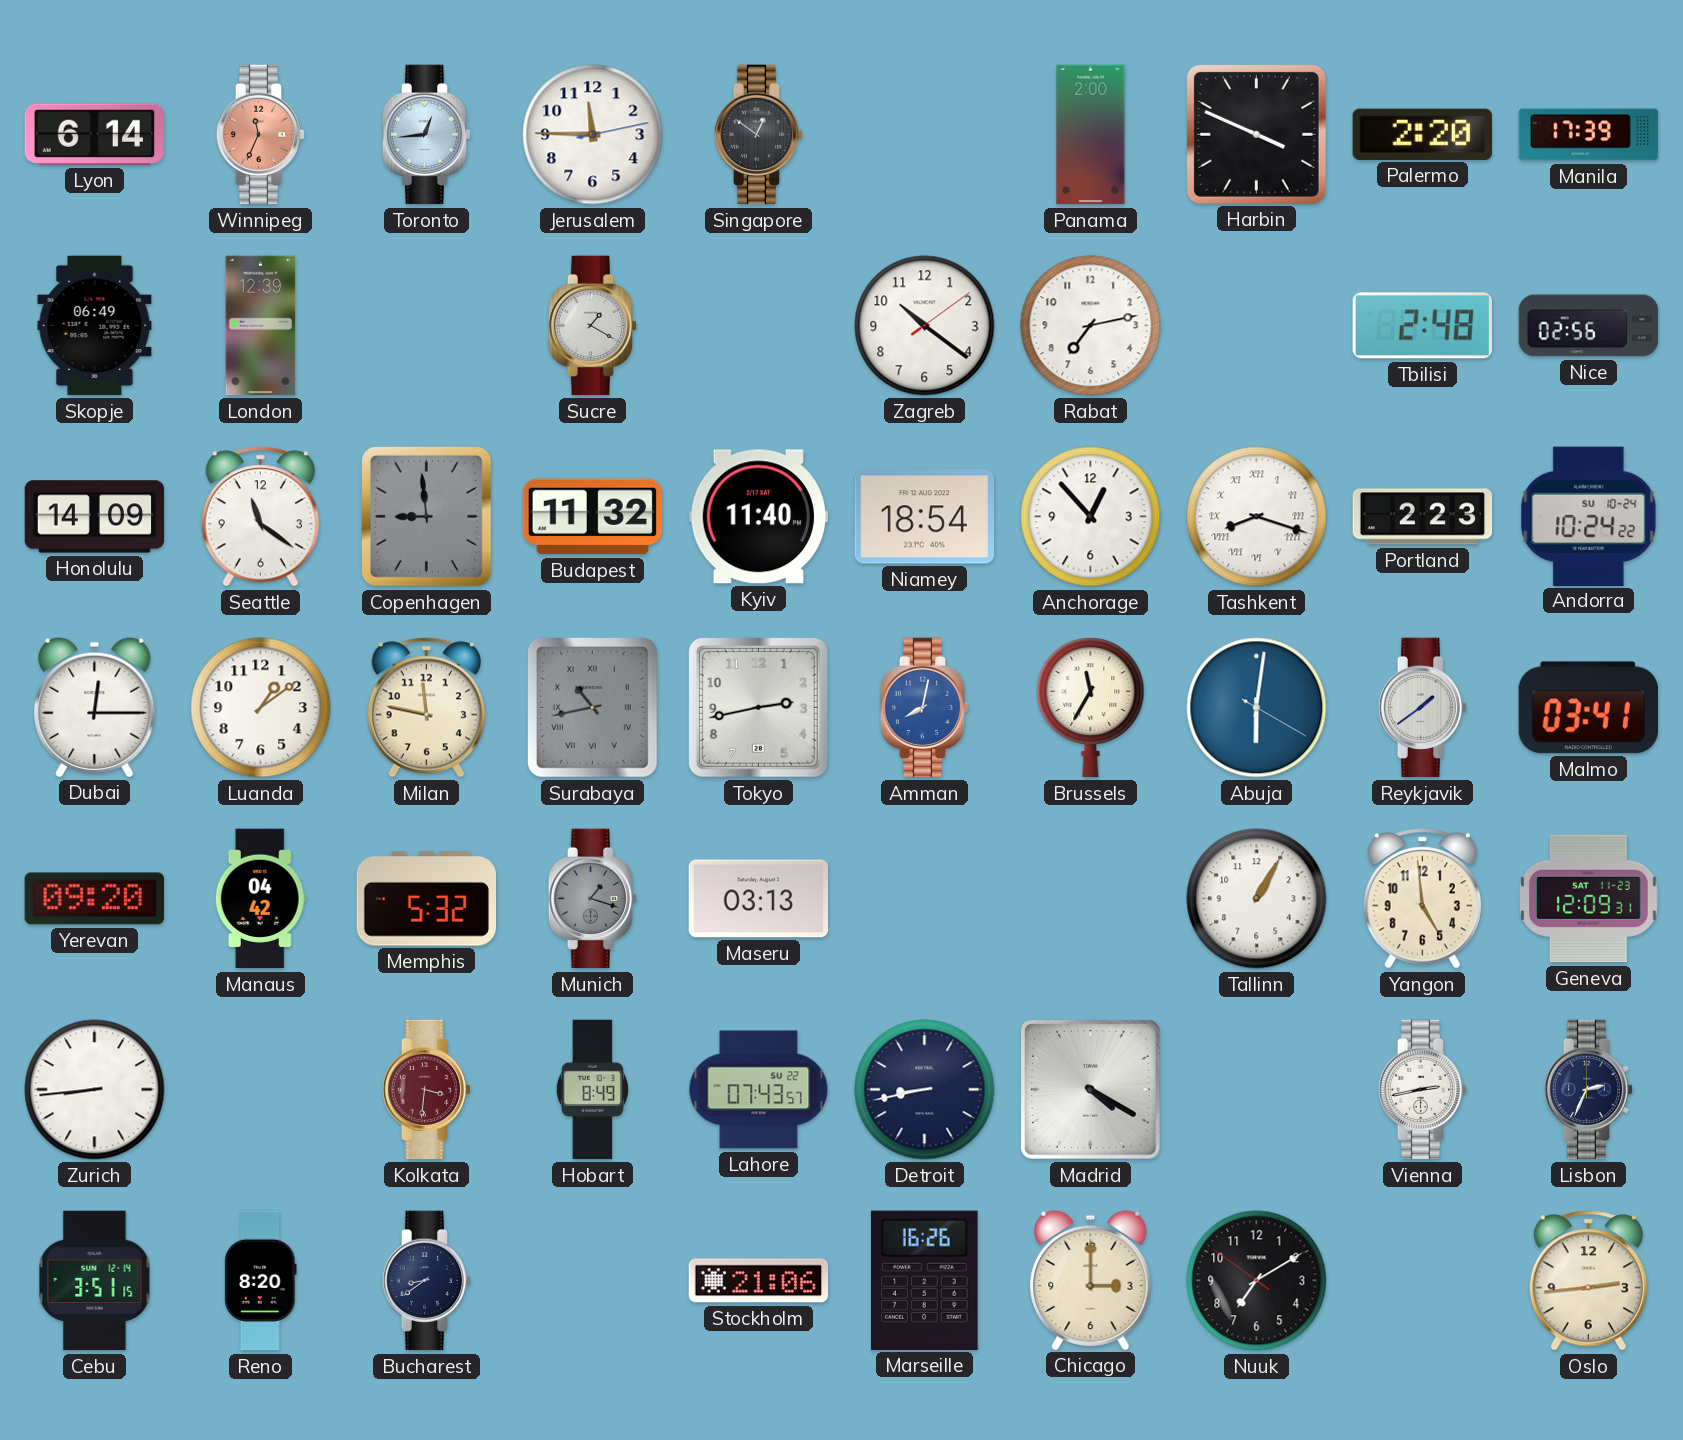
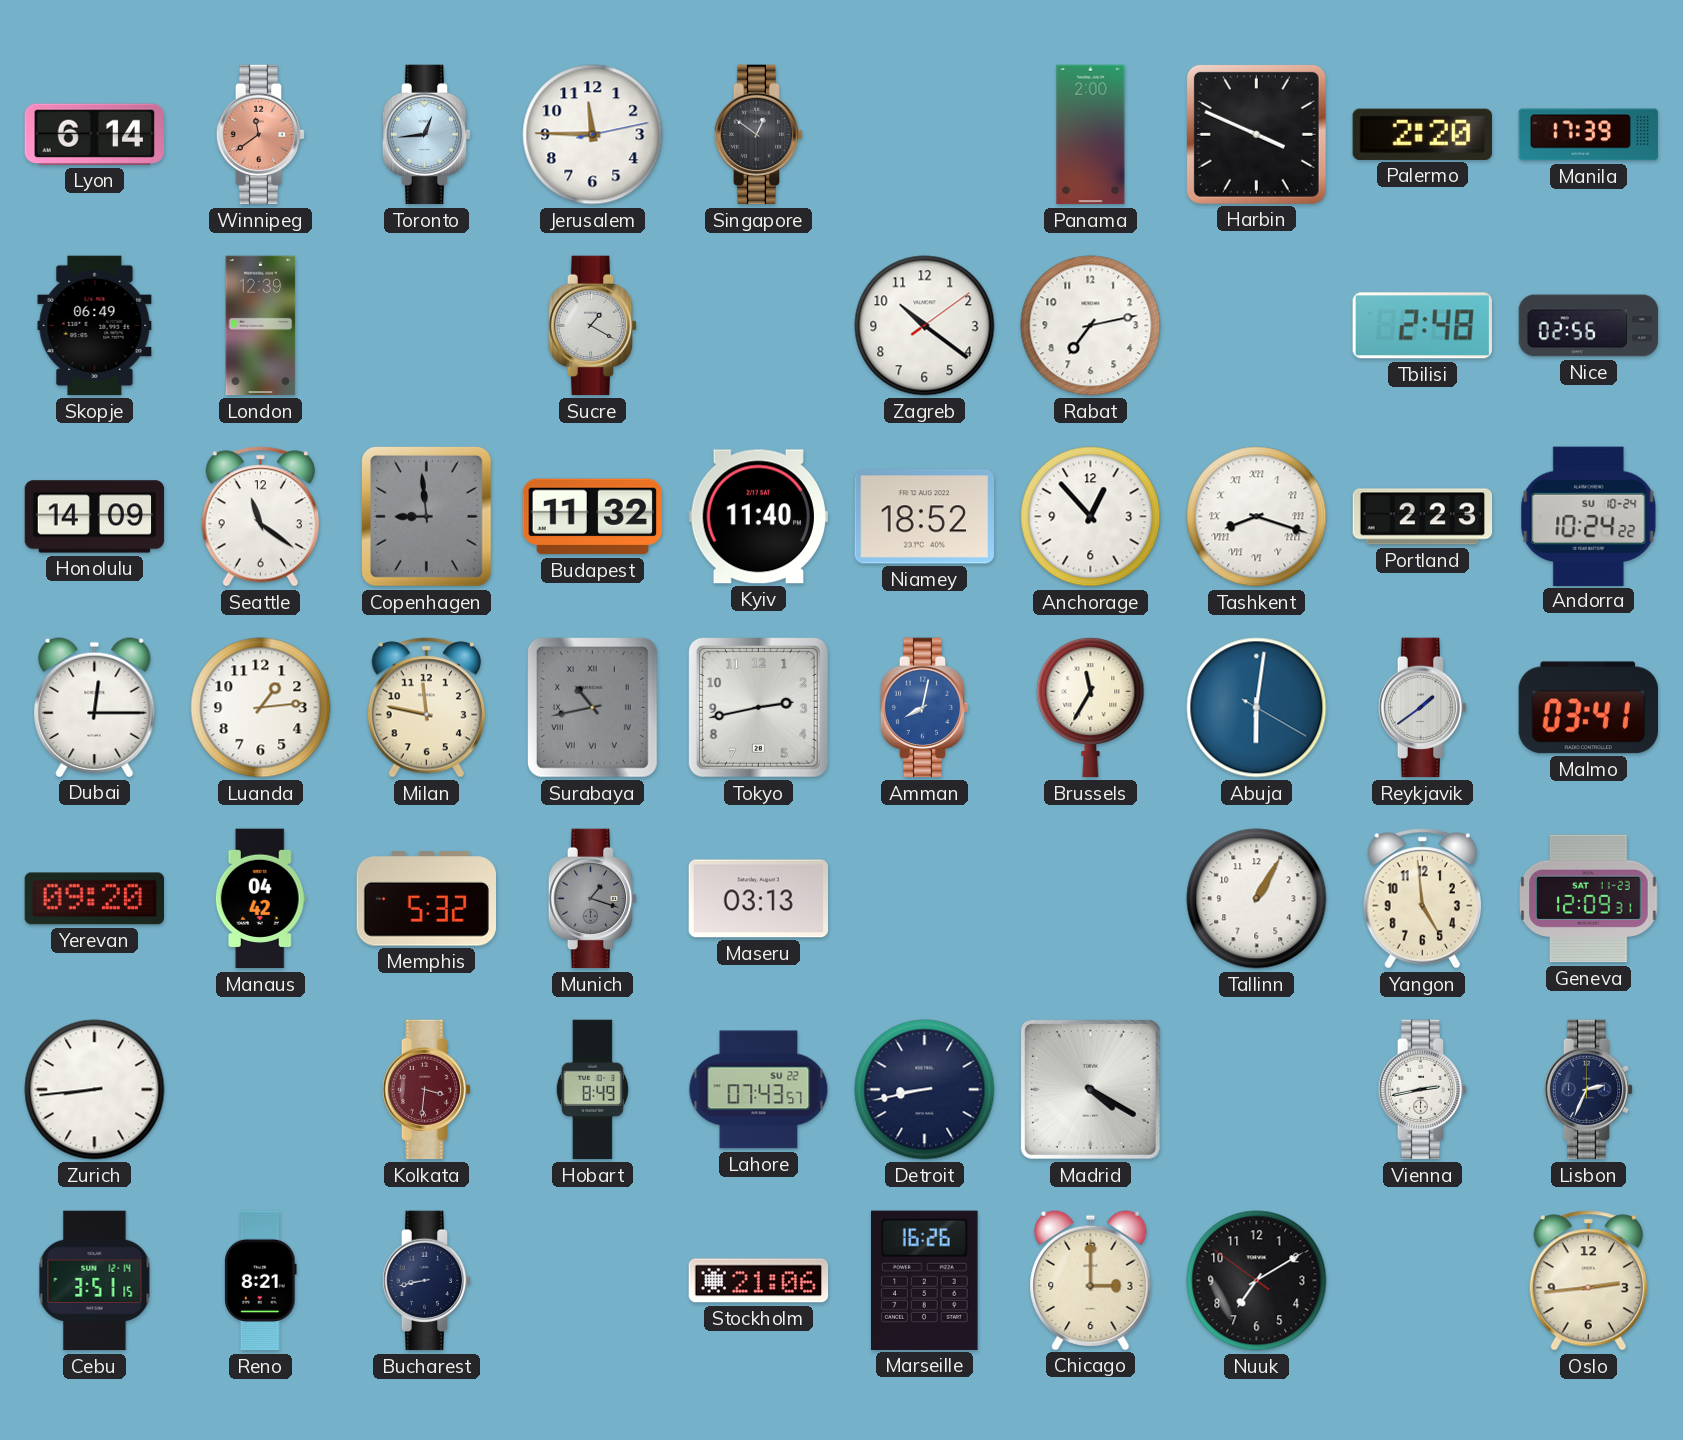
Winnipeg: 11:34 -> 11:39 (261, 135)
Niamey: 18:54 -> 18:52 (924, 517)
Luanda: 1:09 -> 1:14 (261, 708)
Reno: 8:20 -> 8:21 (261, 1281)
Bucharest: 8:39 -> 8:43 (427, 1281)
